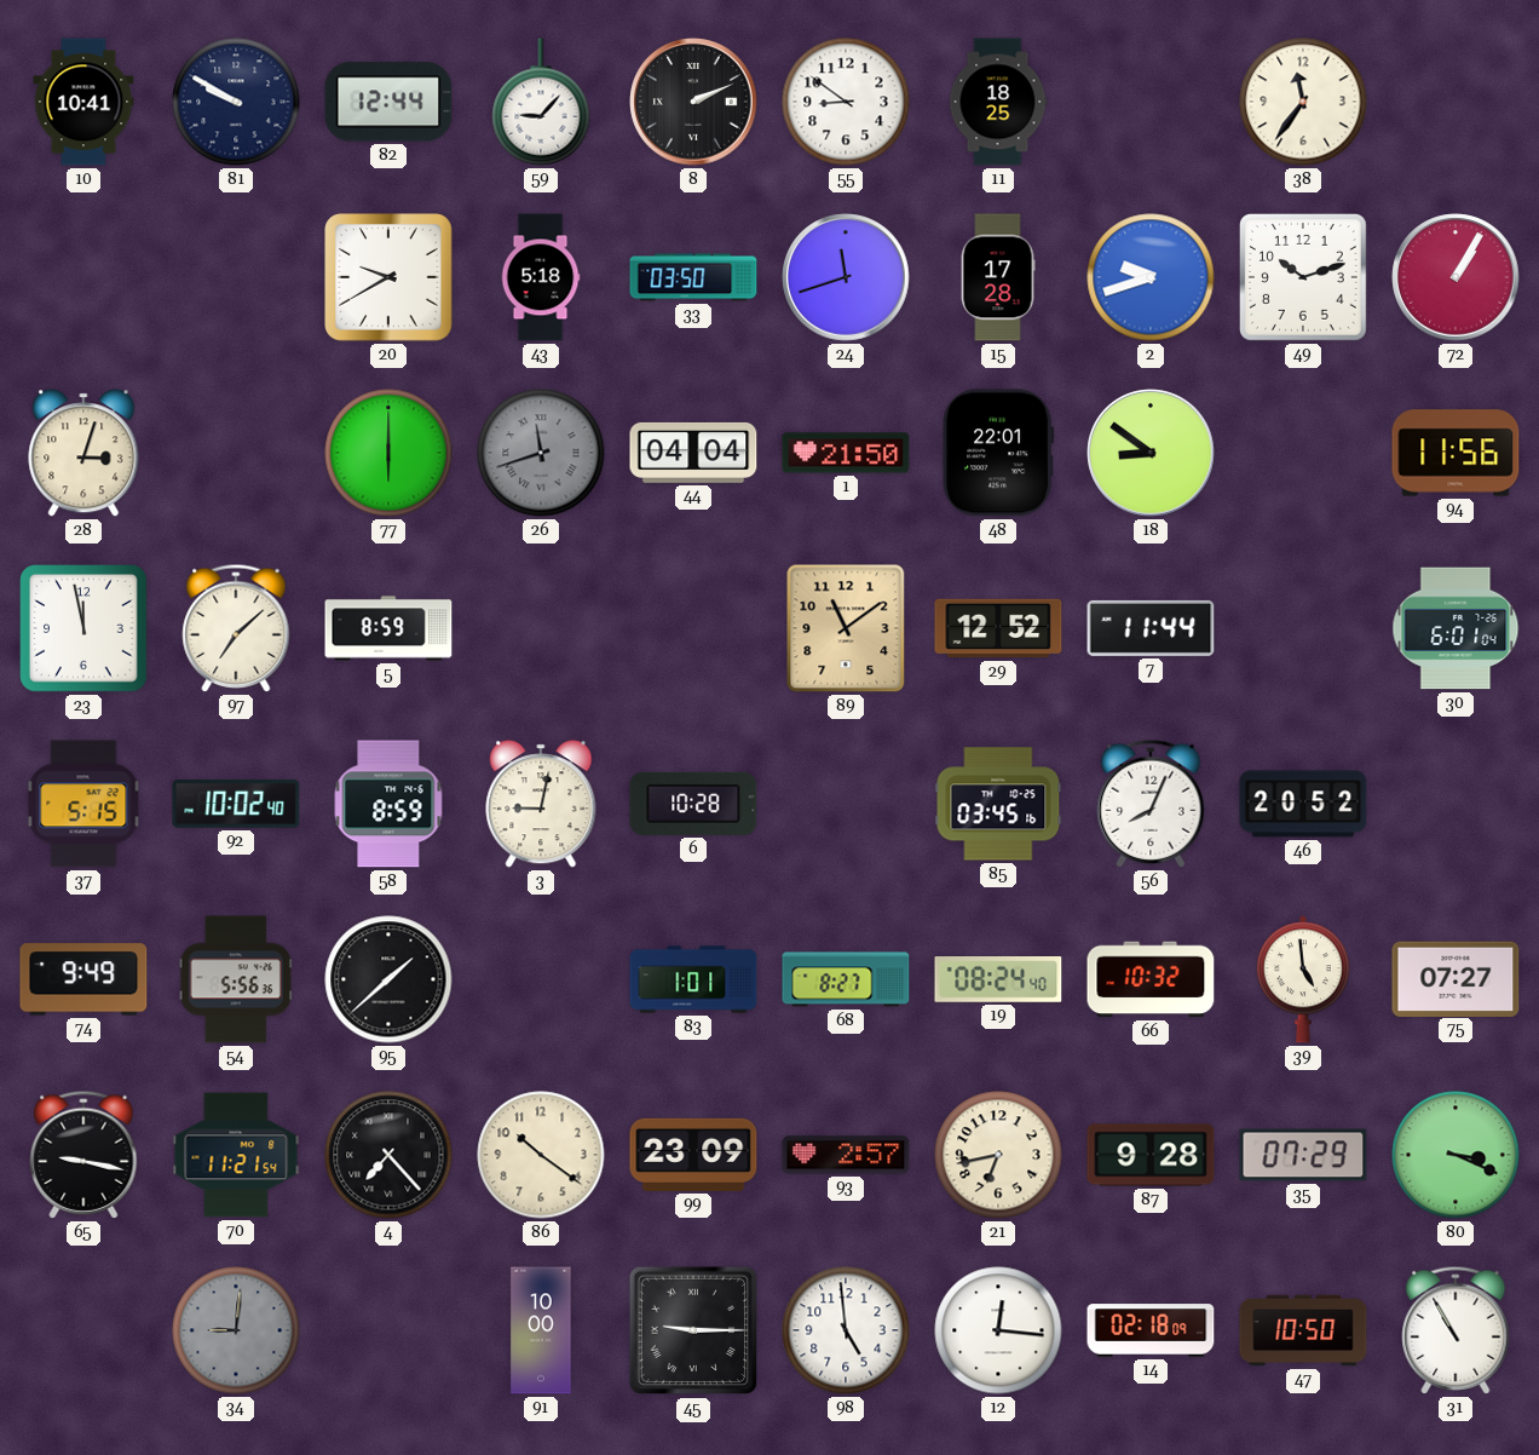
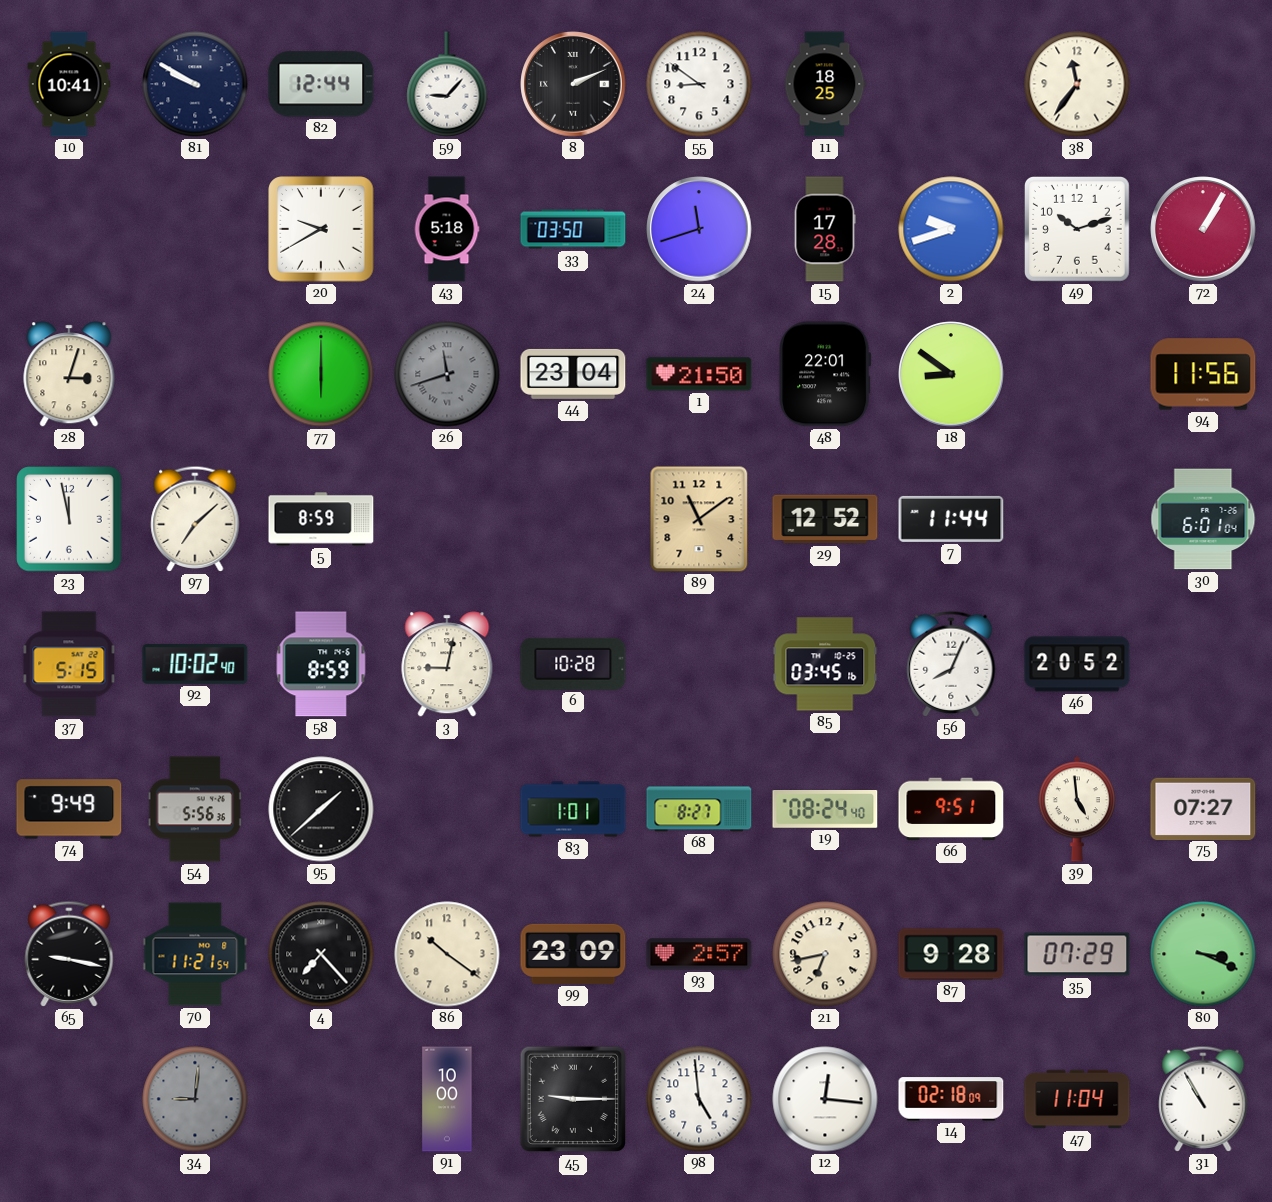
44: 04:04 -> 23:04 (573, 374)
66: 10:32 -> 9:51 (951, 809)
47: 10:50 -> 11:04 (1077, 1099)
